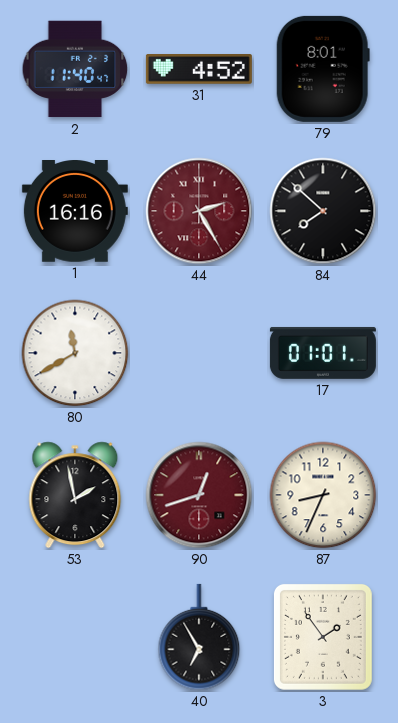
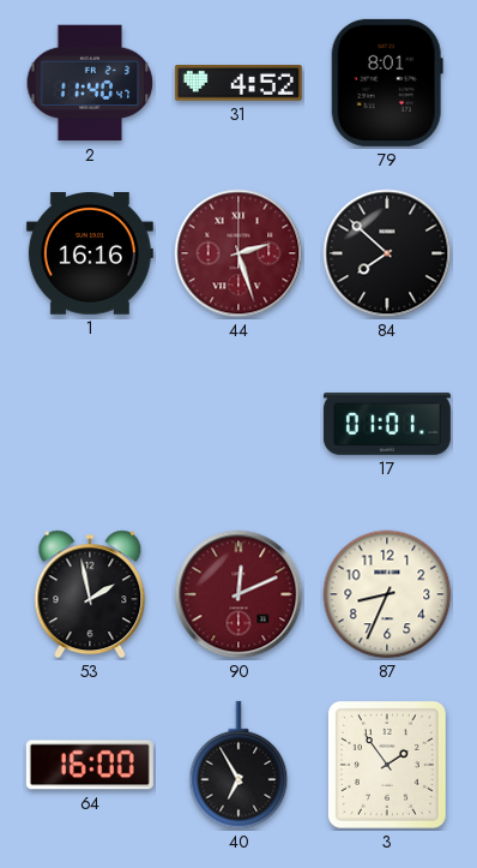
44: 2:25 -> 2:27 (238, 253)
80: 11:40 -> none (75, 353)
90: 12:42 -> 12:11 (238, 594)
64: none -> 16:00 (90, 765)
